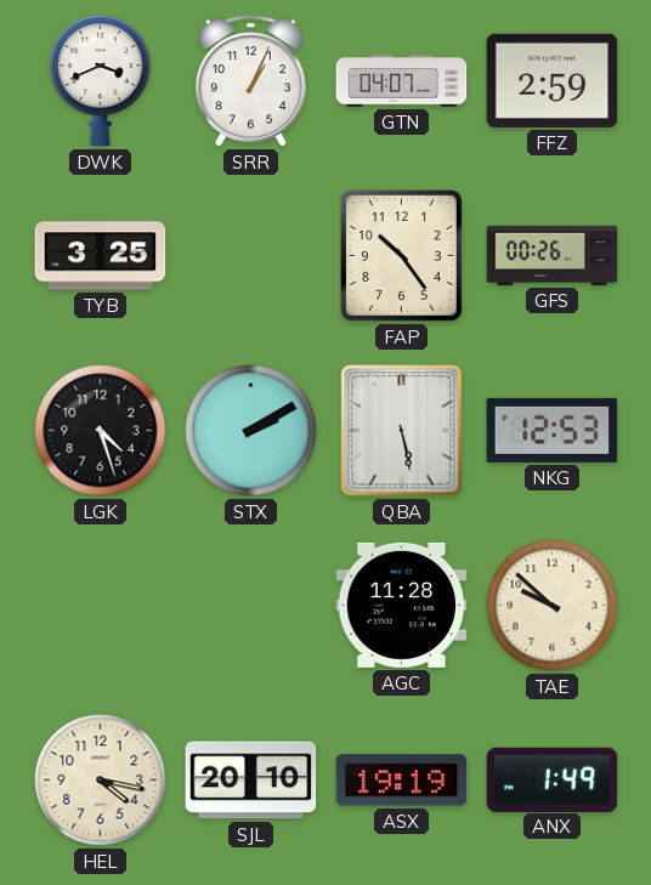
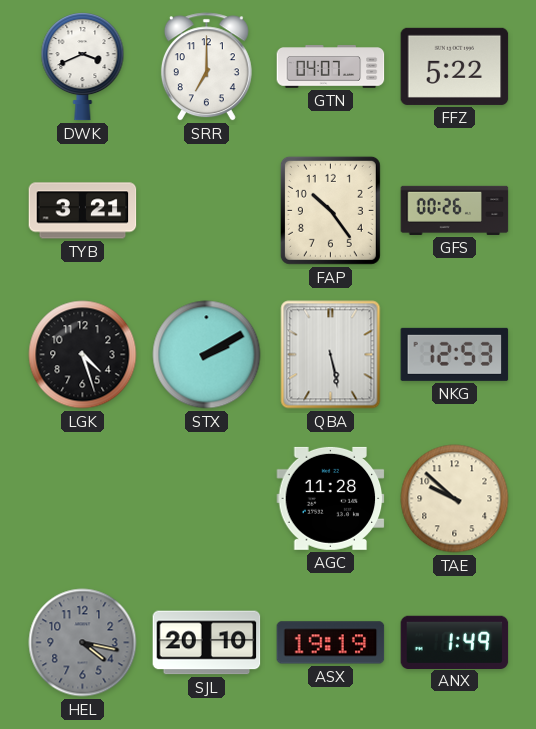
SRR: 1:04 -> 7:00 (206, 67)
FFZ: 2:59 -> 5:22 (455, 66)
TYB: 3:25 -> 3:21 (83, 211)
HEL dial: cream -> grey (83, 643)
